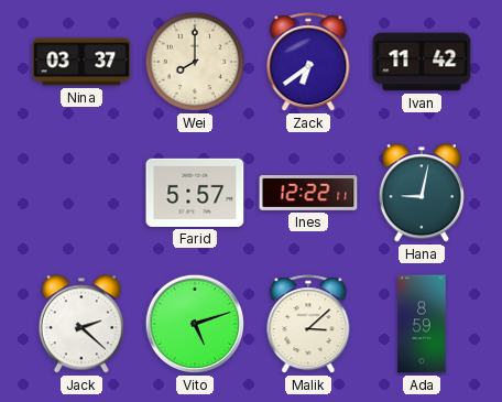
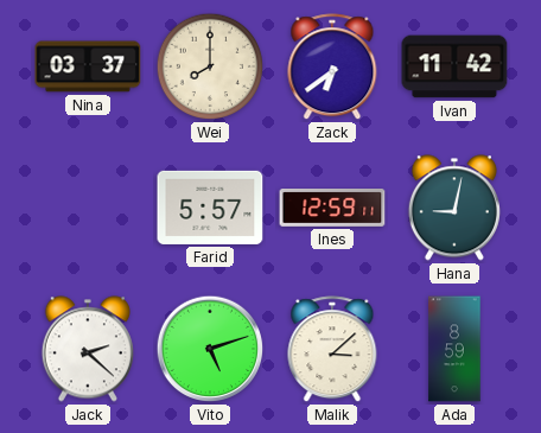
Ines: 12:22 -> 12:59 (332, 209)
